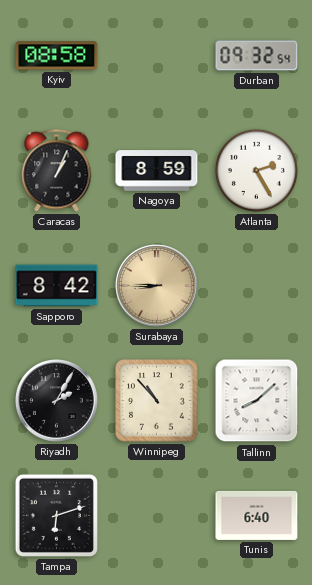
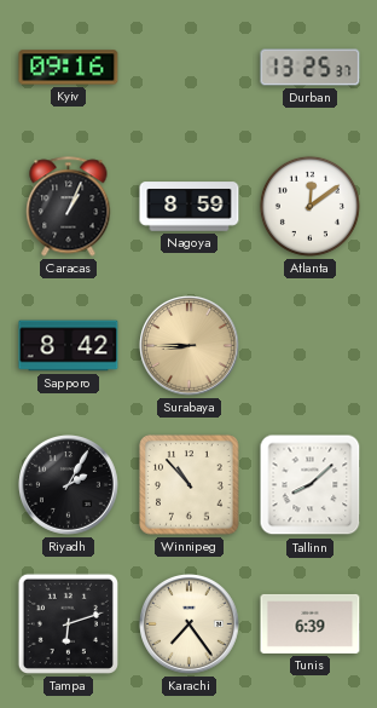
Kyiv: 08:58 -> 09:16 (69, 68)
Durban: 09:32 -> 13:25 (311, 68)
Atlanta: 2:25 -> 12:09 (309, 206)
Karachi: none -> 7:24 (190, 624)
Tunis: 6:40 -> 6:39 (311, 623)
